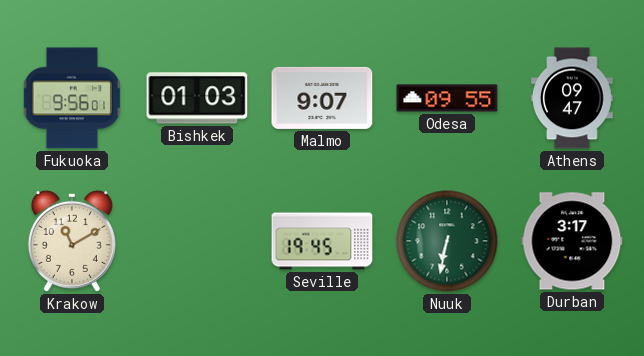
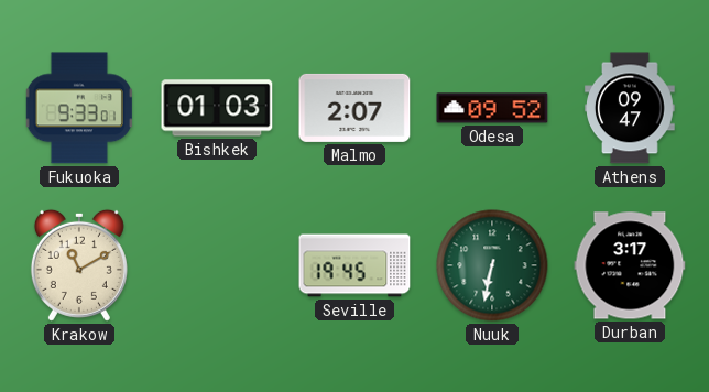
Fukuoka: 9:56 -> 9:33 (79, 108)
Malmo: 9:07 -> 2:07 (354, 108)
Odesa: 09:55 -> 09:52 (492, 108)
